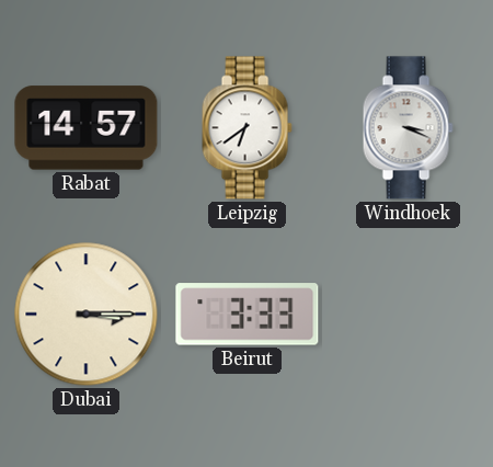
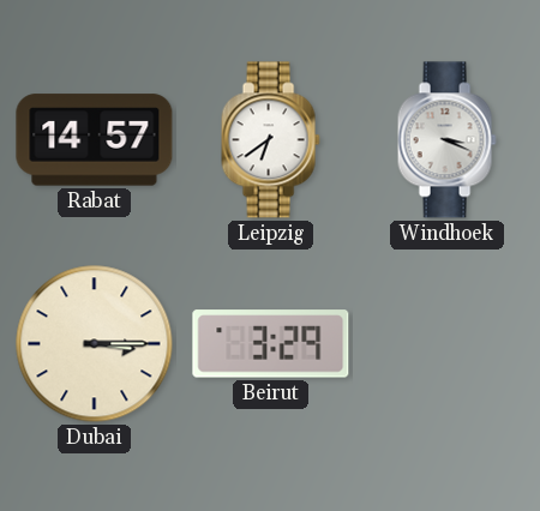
Beirut: 3:33 -> 3:29 (271, 344)
